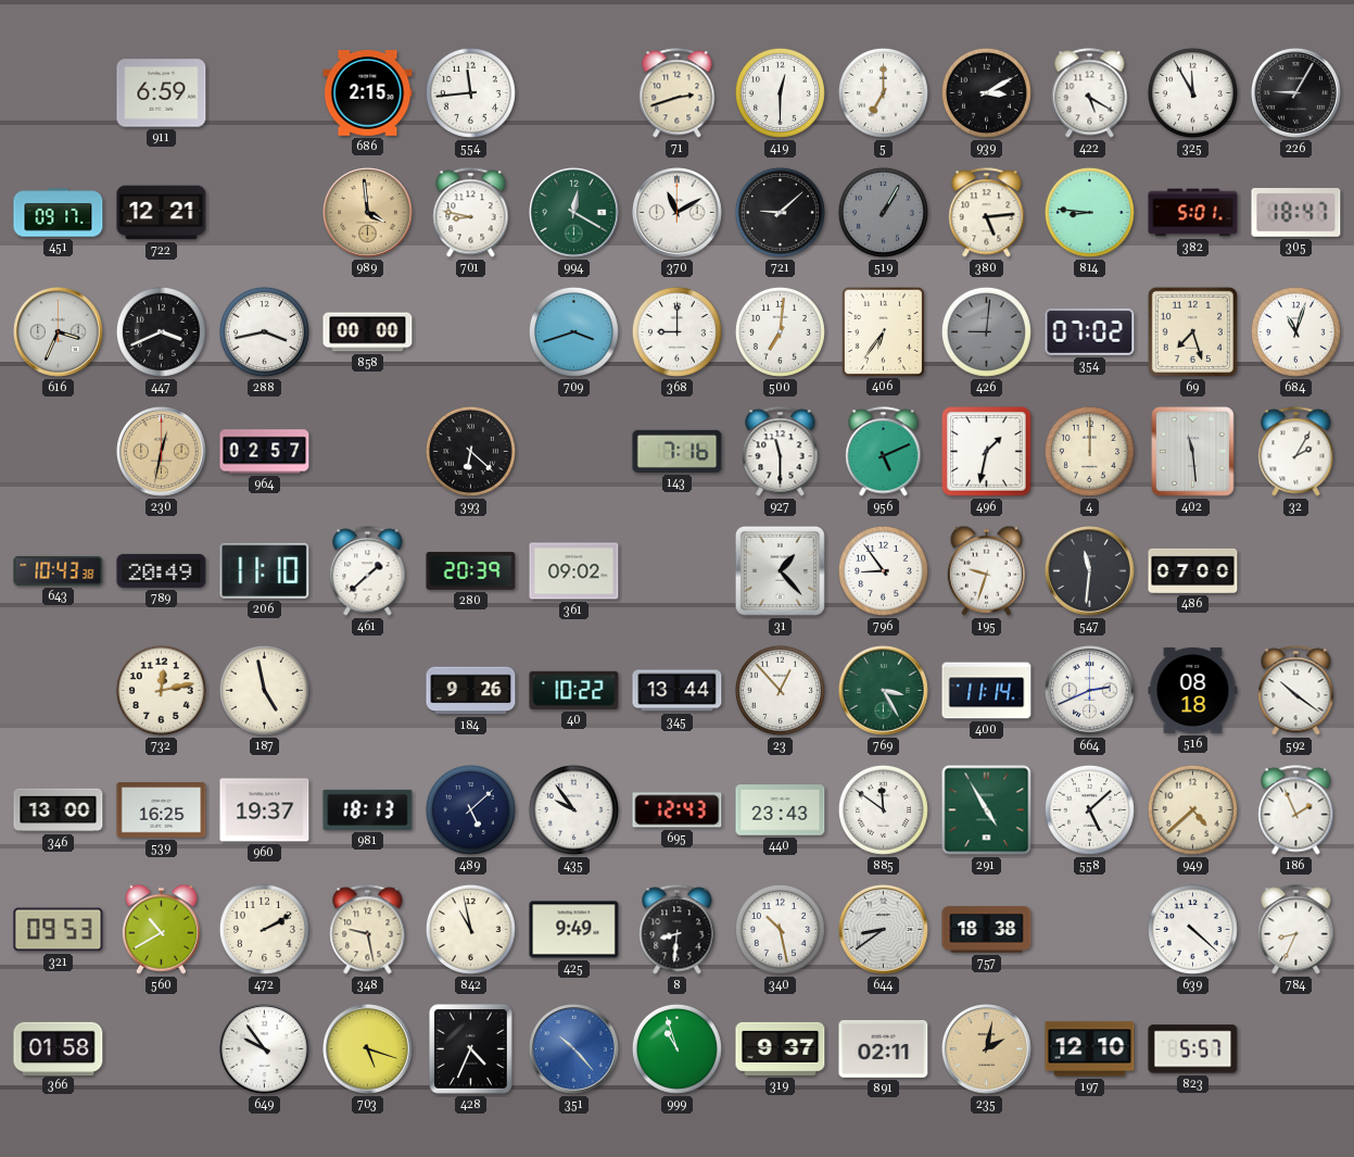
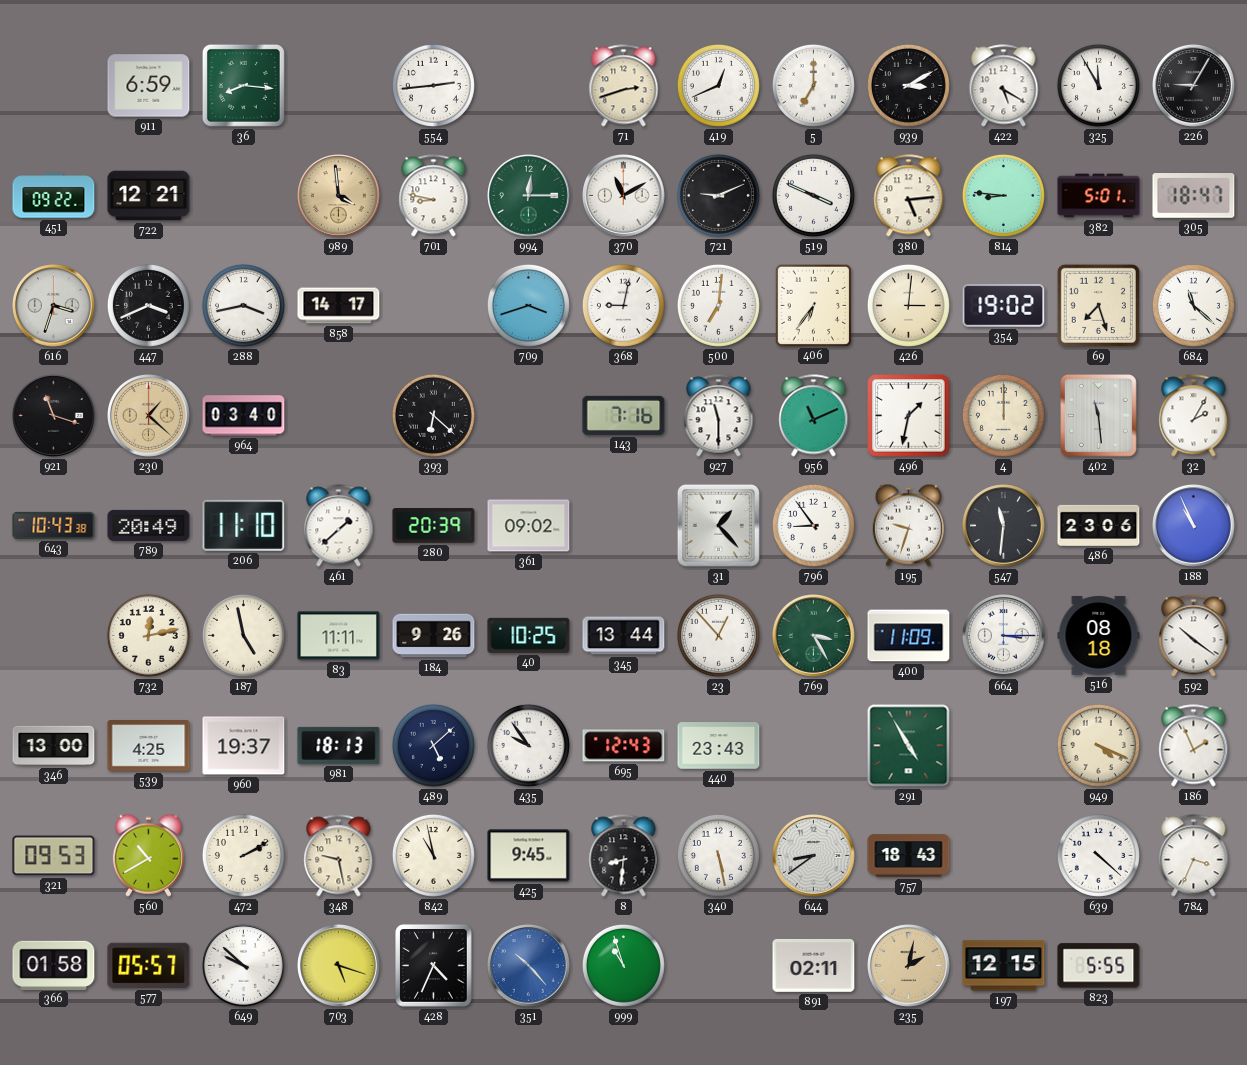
36: none -> 8:16 (243, 85)
686: 2:15 -> none (368, 93)
554: 11:44 -> 2:44 (433, 85)
419: 12:30 -> 12:41 (718, 85)
451: 09:17 -> 09:22 (54, 196)
994: 12:20 -> 12:15 (529, 196)
721: 9:08 -> 9:11 (718, 195)
519: 1:05 -> 3:49 (813, 195)
519 dial: grey -> white (813, 195)
616: 3:34 -> 3:33 (54, 306)
858: 00:00 -> 14:17 (339, 306)
368: 9:00 -> 9:02 (623, 305)
426: 9:01 -> 3:01 (908, 305)
426 dial: grey -> cream (908, 305)
354: 07:02 -> 19:02 (1004, 305)
684: 11:03 -> 11:22 (1193, 305)
921: none -> 11:18 (54, 416)
230: 12:32 -> 1:22 (149, 416)
964: 02:57 -> 03:40 (244, 416)
956: 5:11 -> 11:11 (814, 416)
486: 07:00 -> 23:06 (1099, 525)
188: none -> 10:56 (1194, 526)
83: none -> 11:11 (339, 636)
40: 10:22 -> 10:25 (529, 635)
400: 11:14 -> 11:09 (909, 636)
664: 2:41 -> 3:15 (1004, 636)
539: 16:25 -> 4:25 (149, 746)
885: 11:51 -> none (883, 809)
558: 5:08 -> none (1089, 809)
949: 4:38 -> 4:19 (1098, 745)
425: 9:49 -> 9:45 (529, 856)
340: 10:28 -> 5:28 (718, 855)
757: 18:38 -> 18:43 (909, 856)
784: 8:34 -> 3:34 (1194, 856)
577: none -> 05:57 (149, 965)
649: 9:54 -> 9:52 (244, 966)
319: 9:37 -> none (781, 1048)
197: 12:10 -> 12:15 (1004, 966)
823: 5:57 -> 5:55 (1099, 966)
